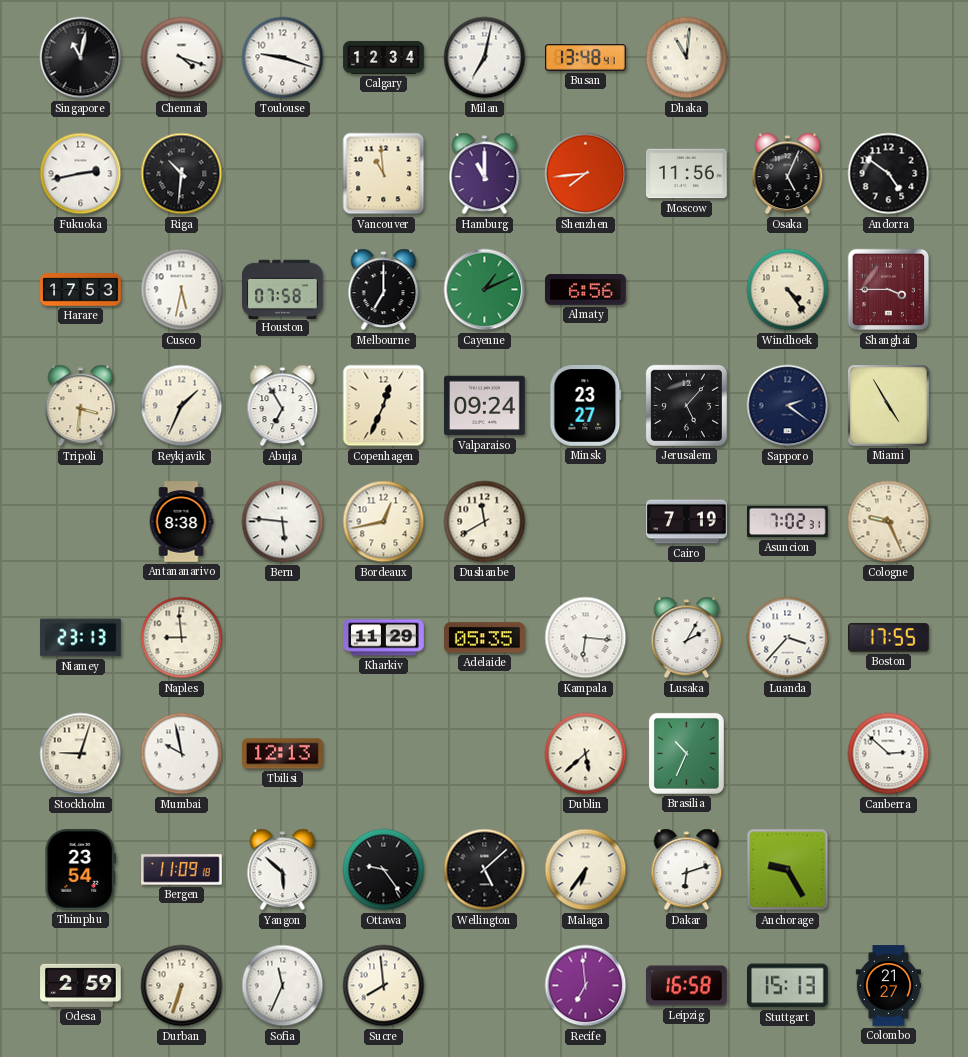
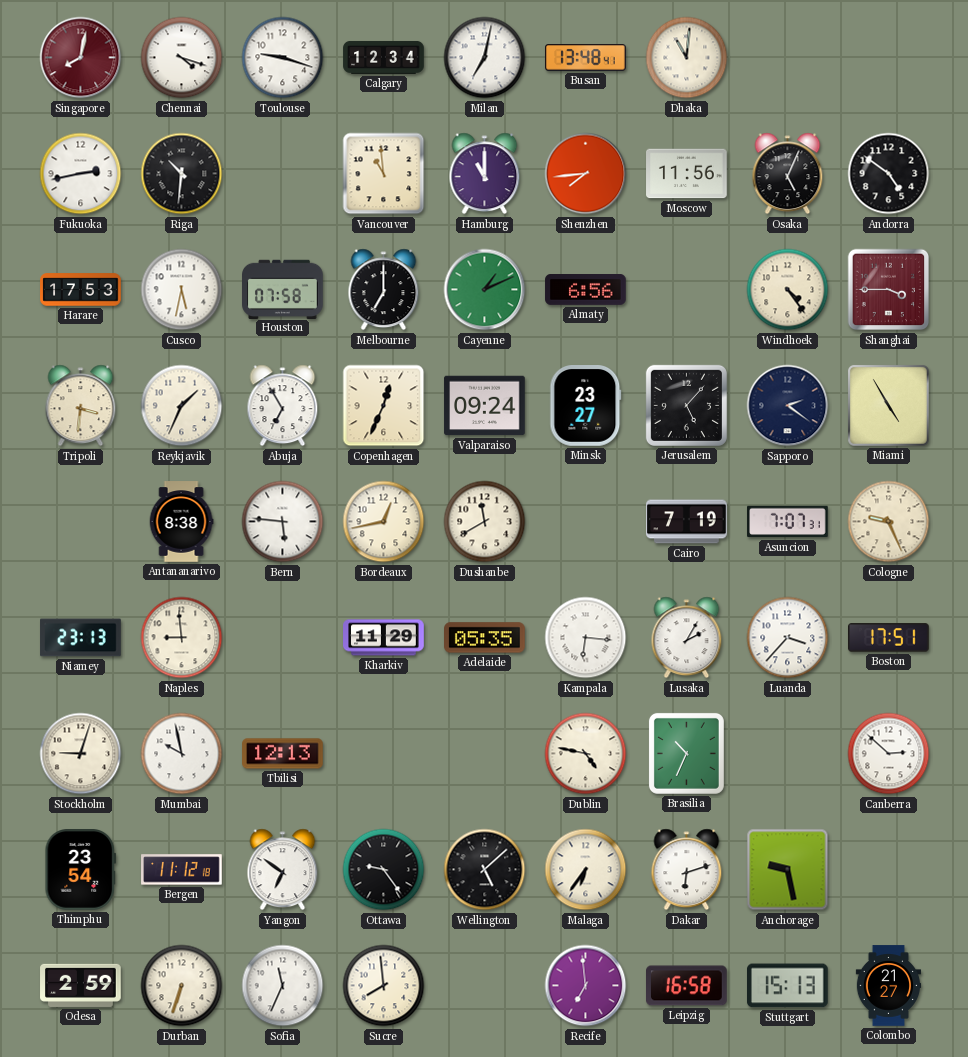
Singapore: 11:02 -> 8:02 (81, 58)
Singapore dial: black -> burgundy (81, 58)
Asuncion: 7:02 -> 7:07 (788, 522)
Boston: 17:55 -> 17:51 (889, 638)
Dublin: 5:38 -> 4:47 (586, 754)
Bergen: 11:09 -> 11:12 (182, 870)
Yangon: 5:52 -> 6:51 (283, 870)
Anchorage: 9:25 -> 9:28 (788, 870)
